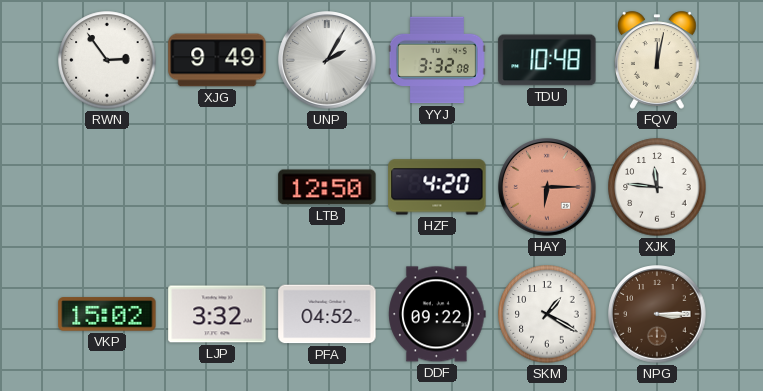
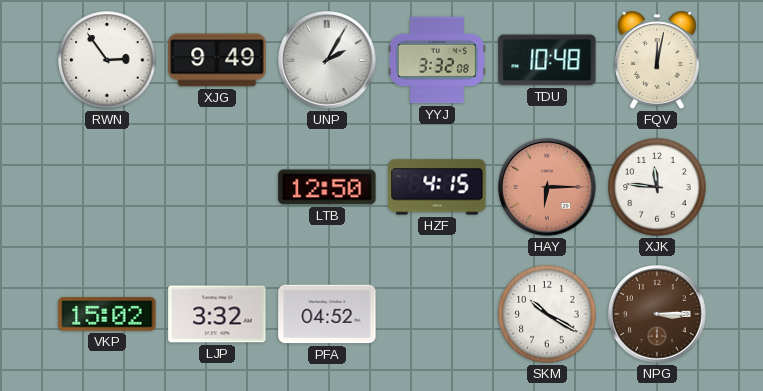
HZF: 4:20 -> 4:15 (437, 187)
DDF: 09:22 -> none (437, 314)
SKM: 1:20 -> 10:20 (547, 314)
